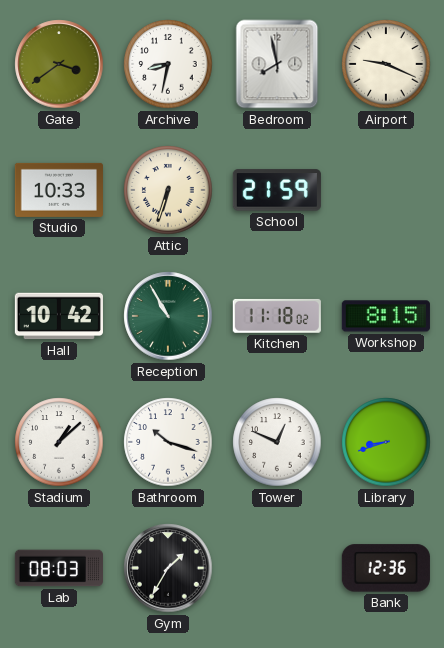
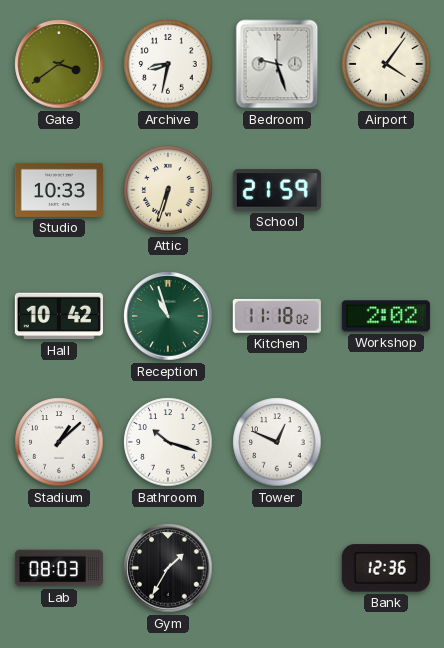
Bedroom: 7:58 -> 9:27 (277, 64)
Airport: 9:19 -> 4:06 (386, 64)
Reception: 10:55 -> 10:57 (168, 316)
Workshop: 8:15 -> 2:02 (386, 316)
Library: 8:42 -> none (386, 442)
